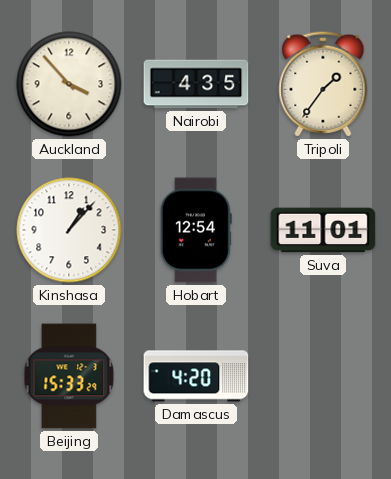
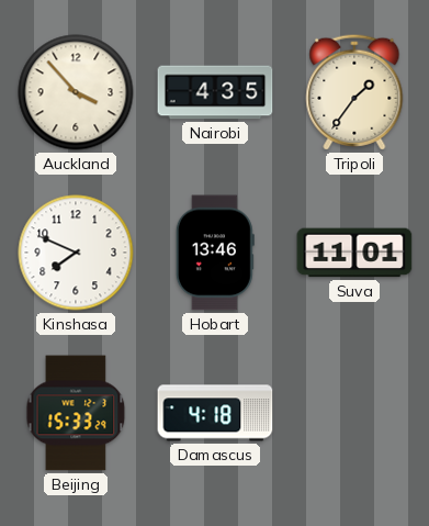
Kinshasa: 1:07 -> 7:49 (76, 253)
Hobart: 12:54 -> 13:46 (215, 253)
Damascus: 4:20 -> 4:18 (215, 413)
